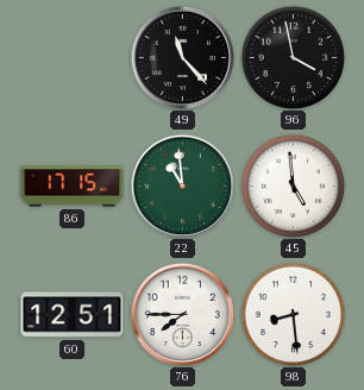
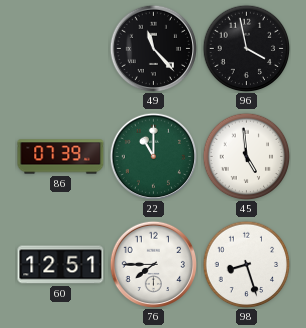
86: 17:15 -> 07:39 (61, 157)
22: 10:59 -> 11:00 (153, 156)
98: 8:29 -> 8:27 (246, 264)
